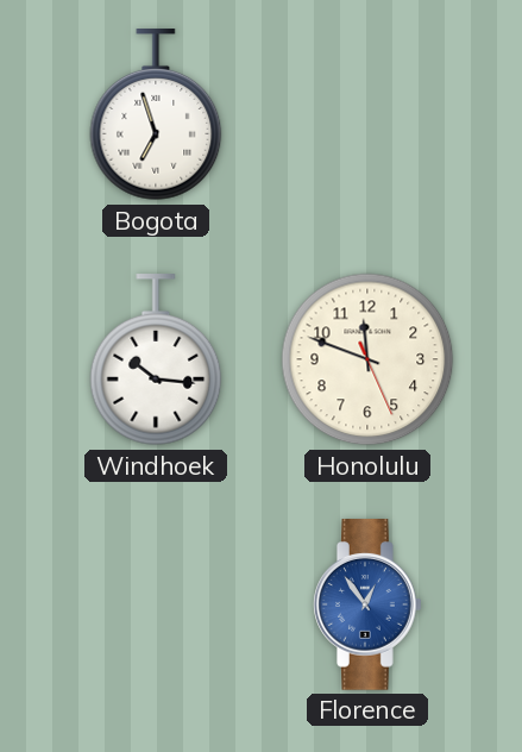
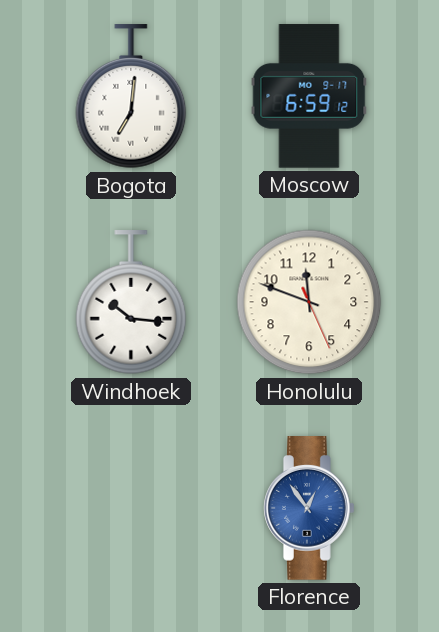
Bogota: 6:57 -> 7:01 (131, 97)
Moscow: none -> 6:59 (309, 96)
